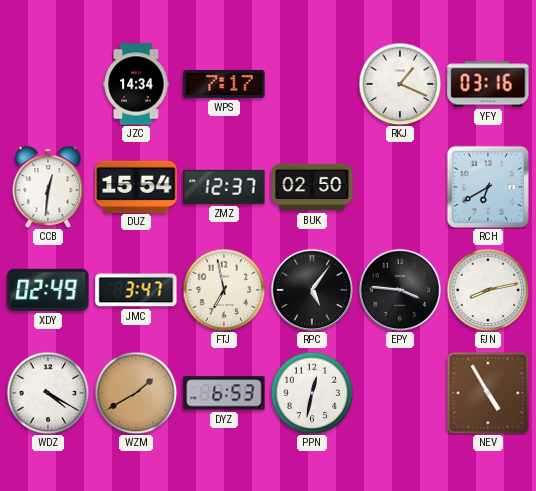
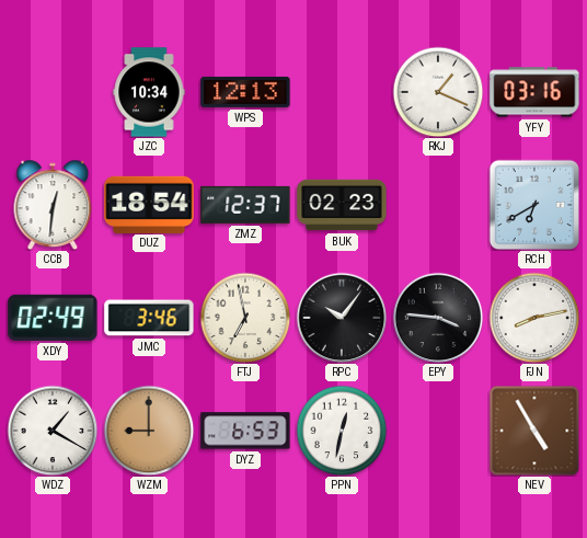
JZC: 14:34 -> 10:34 (149, 92)
WPS: 7:17 -> 12:13 (245, 92)
DUZ: 15:54 -> 18:54 (149, 204)
BUK: 02:50 -> 02:23 (342, 205)
JMC: 3:47 -> 3:46 (149, 318)
RPC: 5:06 -> 10:06 (342, 318)
WDZ: 4:20 -> 1:20 (53, 431)
WZM: 1:40 -> 9:00 (149, 431)
